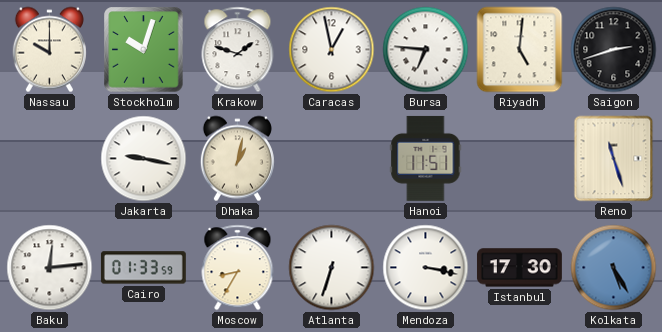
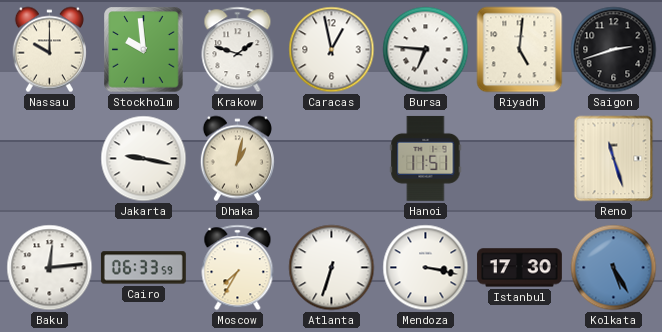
Stockholm: 10:03 -> 9:59 (144, 50)
Cairo: 01:33 -> 06:33 (143, 268)
Moscow: 8:35 -> 7:35 (238, 268)
